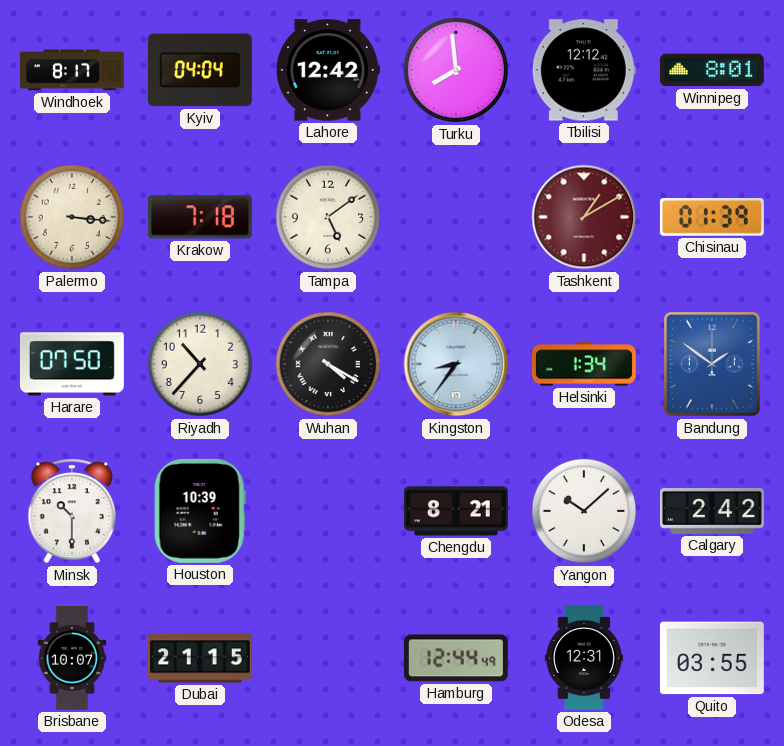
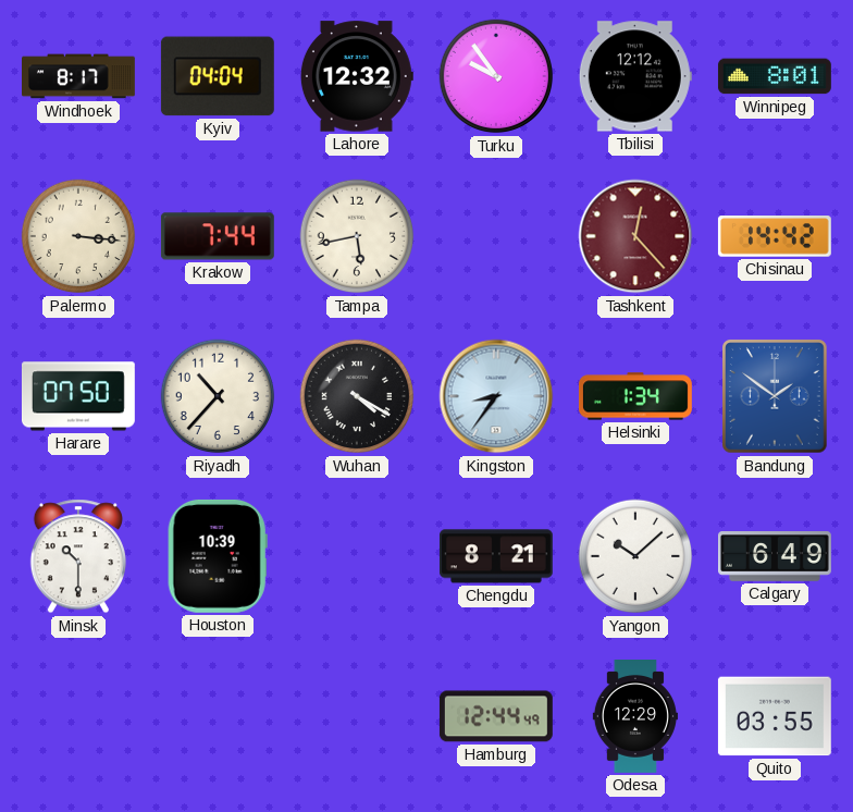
Lahore: 12:42 -> 12:32 (357, 76)
Turku: 7:59 -> 9:54 (496, 76)
Krakow: 7:18 -> 7:44 (218, 236)
Tampa: 5:09 -> 5:43 (357, 236)
Tashkent: 1:10 -> 12:23 (635, 236)
Chisinau: 01:39 -> 14:42 (775, 236)
Calgary: 2:42 -> 6:49 (776, 557)
Brisbane: 10:07 -> none (72, 659)
Dubai: 21:15 -> none (200, 658)
Odesa: 12:31 -> 12:29 (635, 717)
